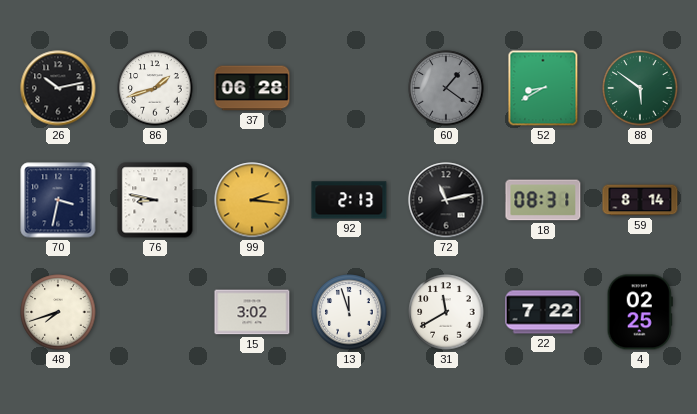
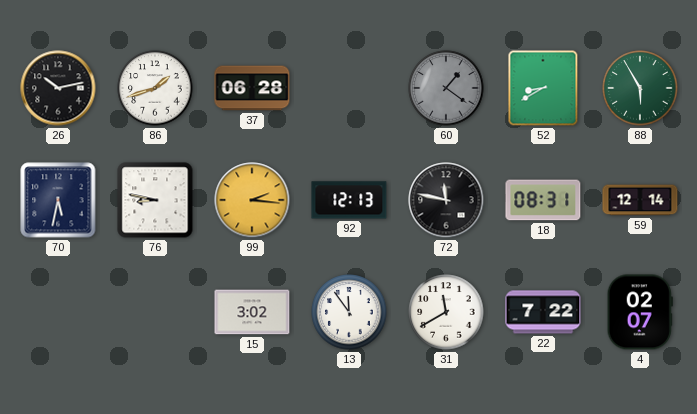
88: 5:51 -> 5:55 (640, 88)
70: 3:32 -> 5:32 (58, 200)
92: 2:13 -> 12:13 (349, 200)
72: 11:13 -> 11:47 (446, 200)
59: 8:14 -> 12:14 (640, 200)
48: 7:42 -> none (58, 312)
13: 11:57 -> 11:54 (349, 312)
4: 02:25 -> 02:07 (640, 312)
